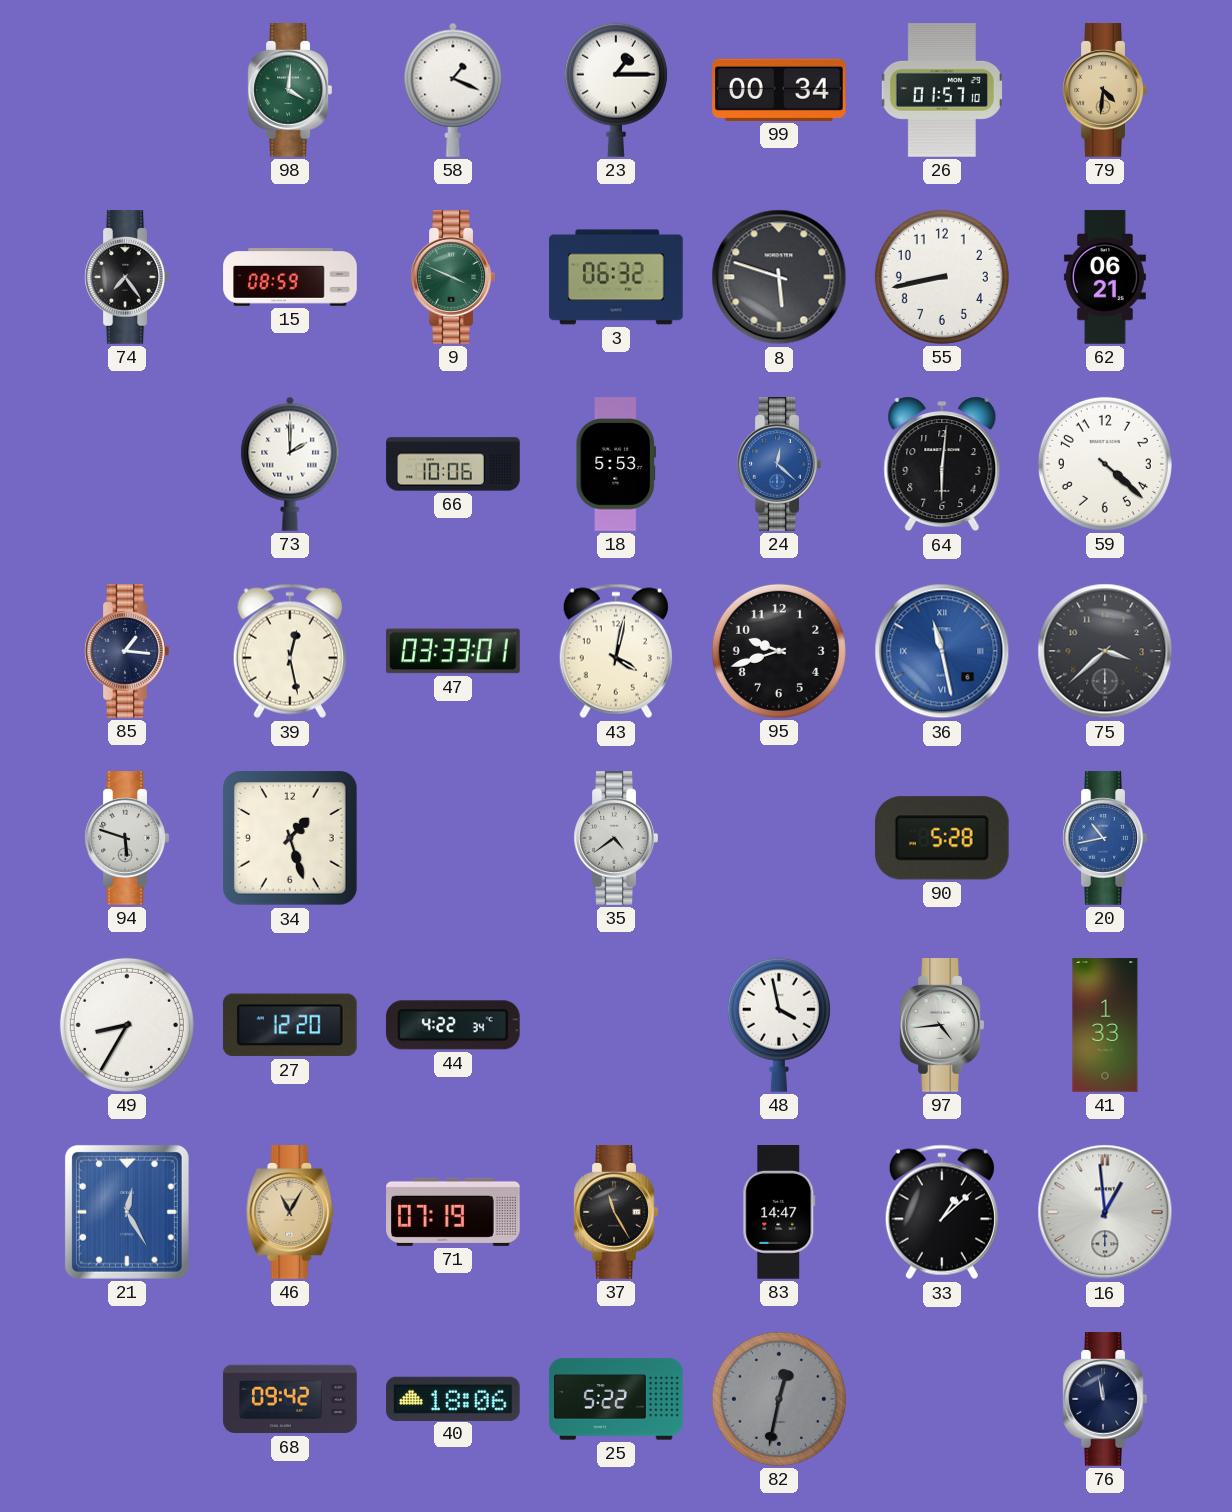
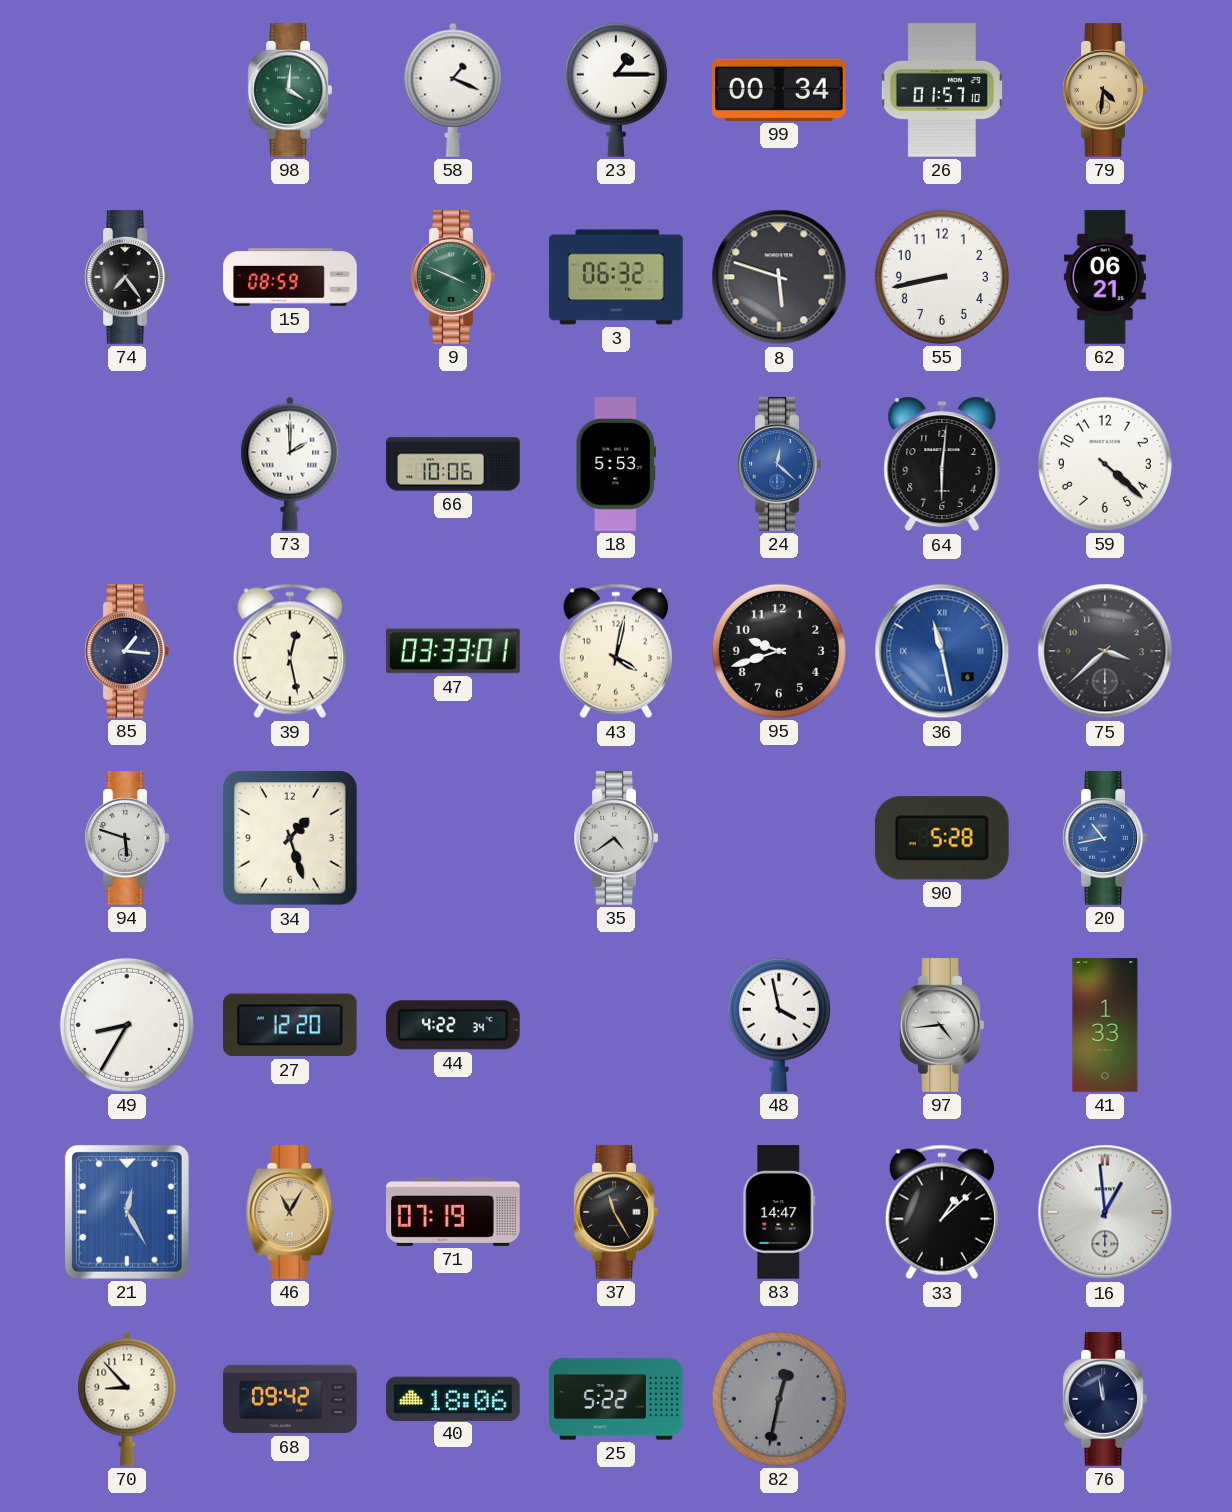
70: none -> 8:53 (127, 1399)
